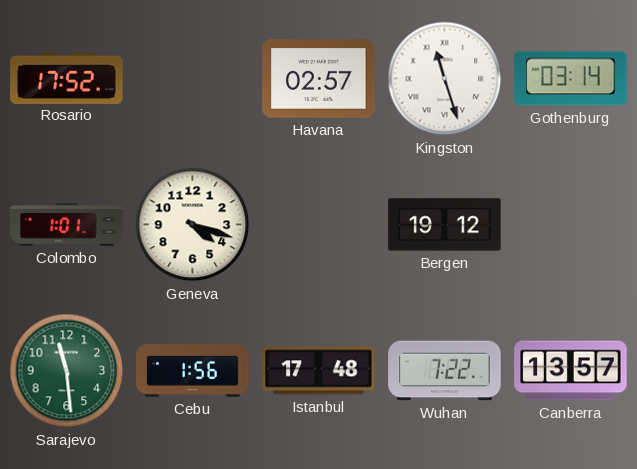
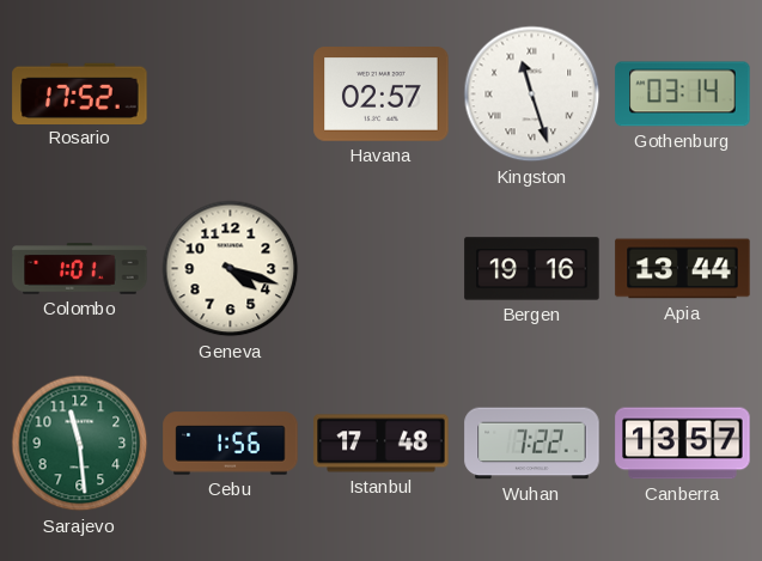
Bergen: 19:12 -> 19:16 (532, 269)
Apia: none -> 13:44 (683, 269)
